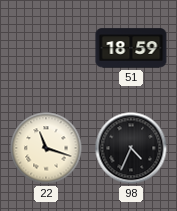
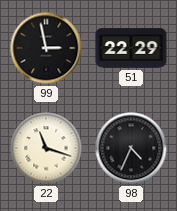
99: none -> 2:58 (46, 48)
51: 18:59 -> 22:29 (131, 48)
